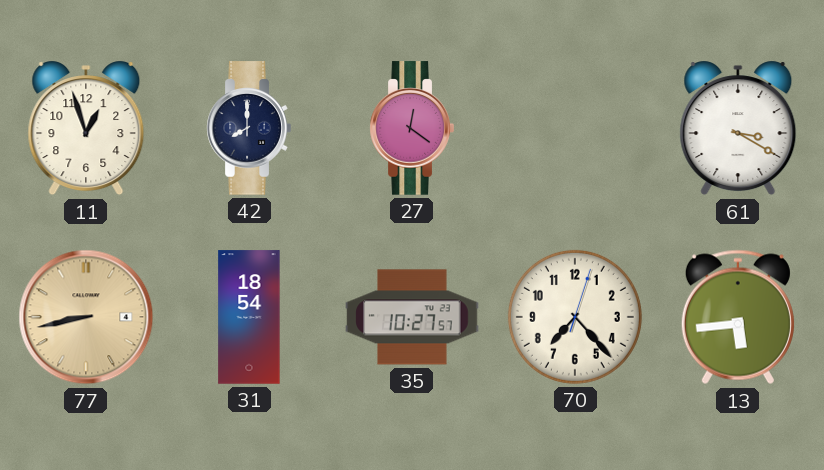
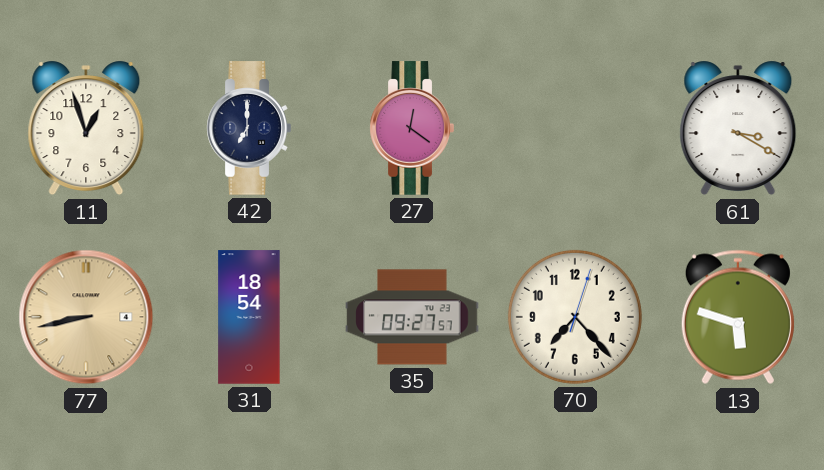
42: 8:00 -> 7:00 (249, 128)
35: 10:27 -> 09:27 (412, 317)
13: 5:44 -> 5:48 (738, 317)
